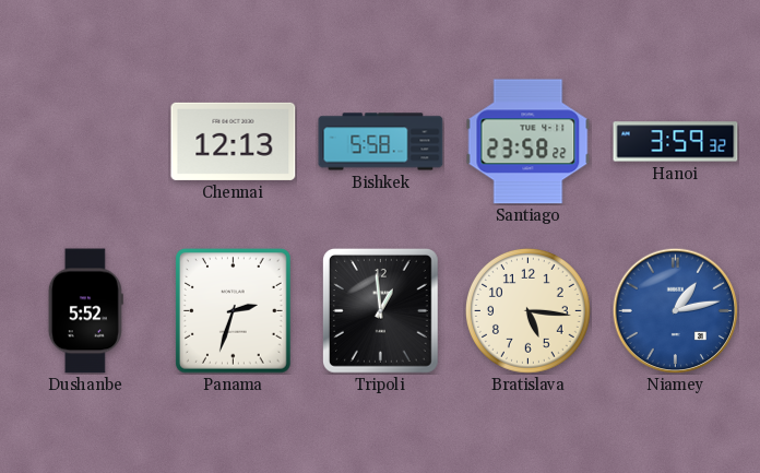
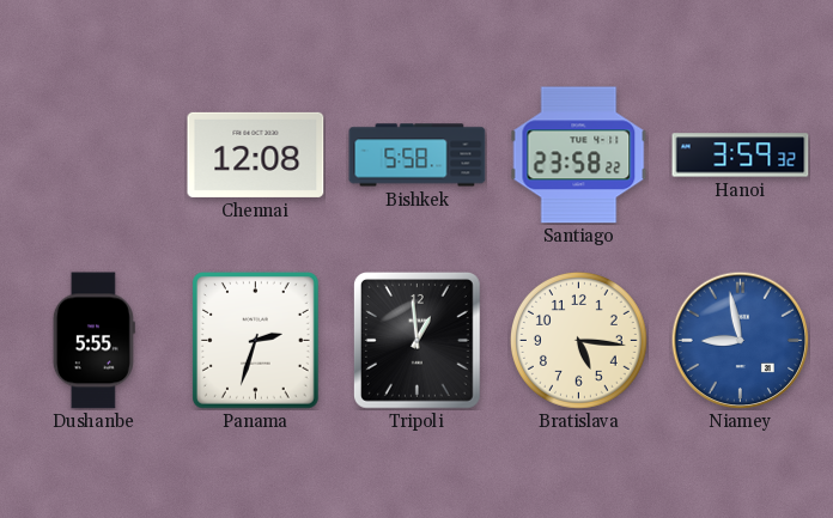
Chennai: 12:13 -> 12:08 (256, 154)
Dushanbe: 5:52 -> 5:55 (93, 341)
Niamey: 1:13 -> 8:58 (740, 340)
